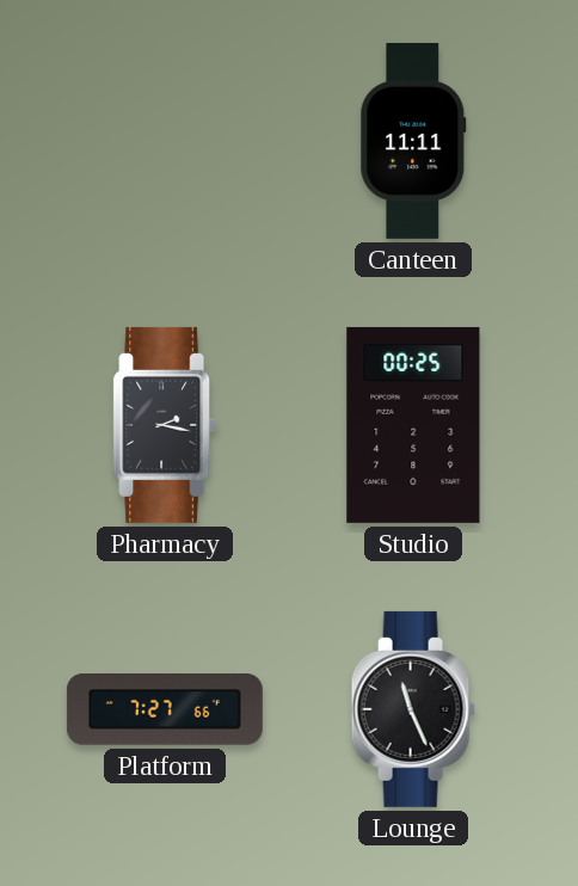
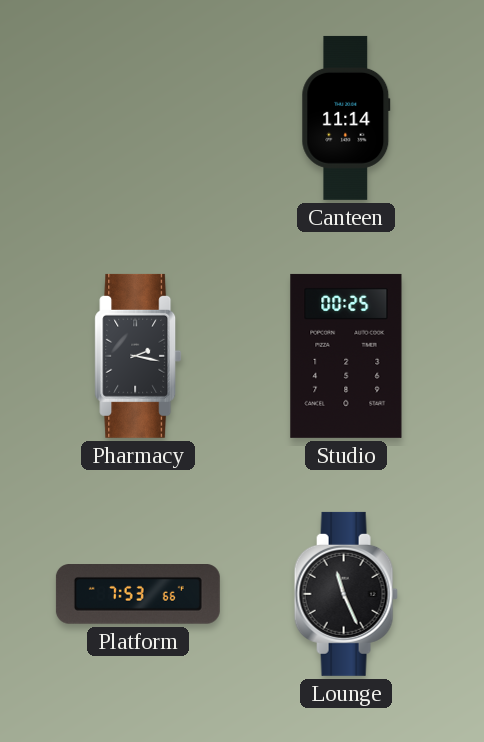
Canteen: 11:11 -> 11:14 (346, 118)
Platform: 7:27 -> 7:53 (138, 595)
